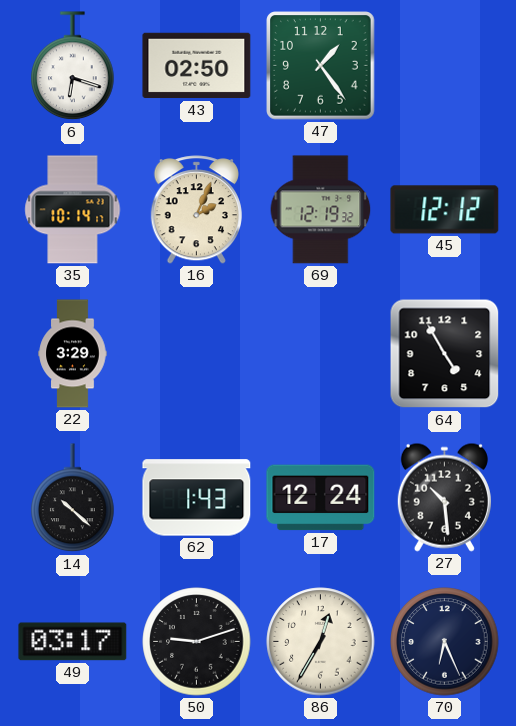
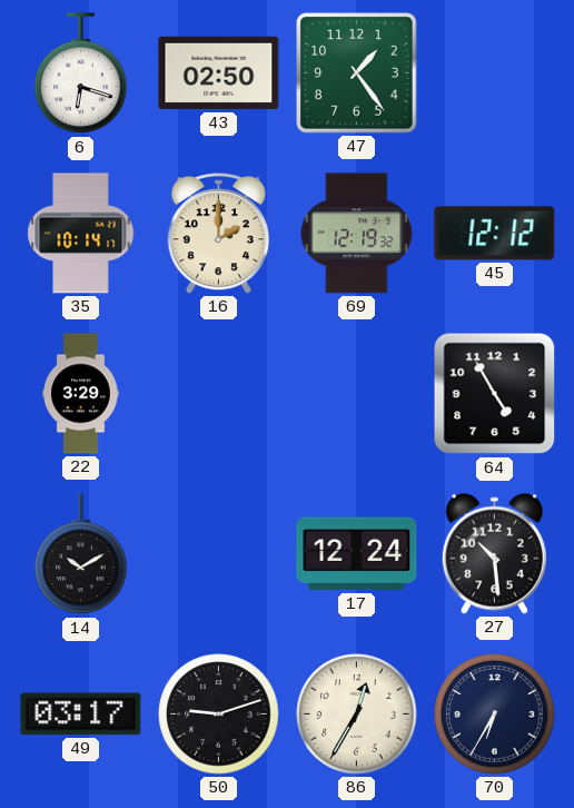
16: 2:04 -> 2:00 (218, 234)
14: 10:22 -> 10:10 (81, 554)
62: 1:43 -> none (197, 498)
70: 6:26 -> 6:35 (495, 715)
